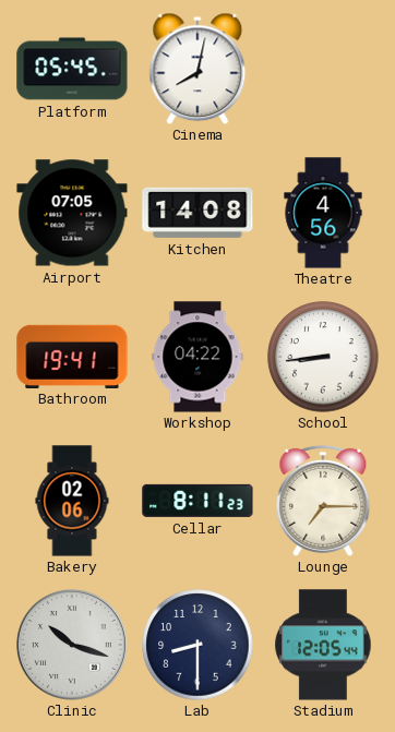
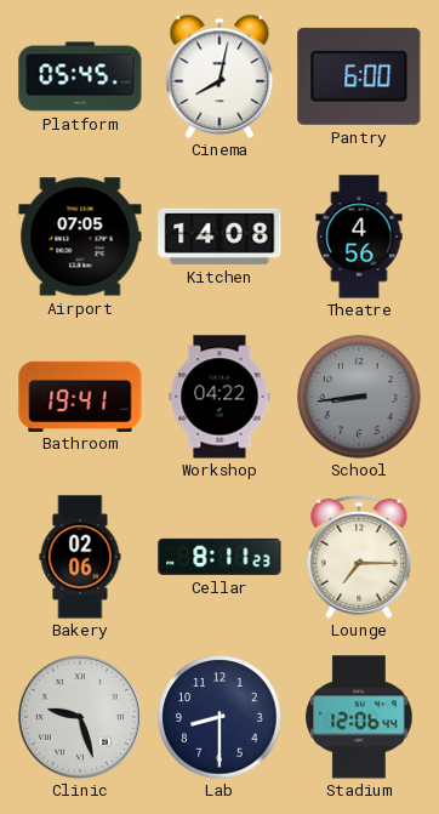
Pantry: none -> 6:00 (359, 76)
School dial: white -> grey (359, 397)
Clinic: 10:18 -> 9:27 (80, 717)
Stadium: 12:05 -> 12:06 (359, 717)
